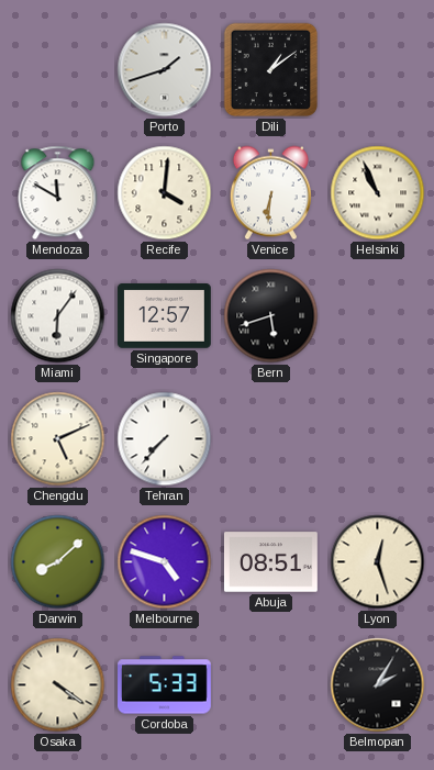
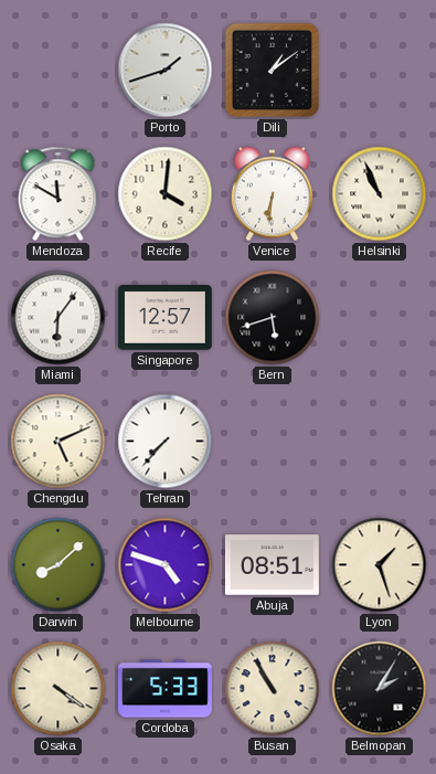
Lyon: 12:27 -> 1:27 (380, 565)
Busan: none -> 10:55 (273, 689)
